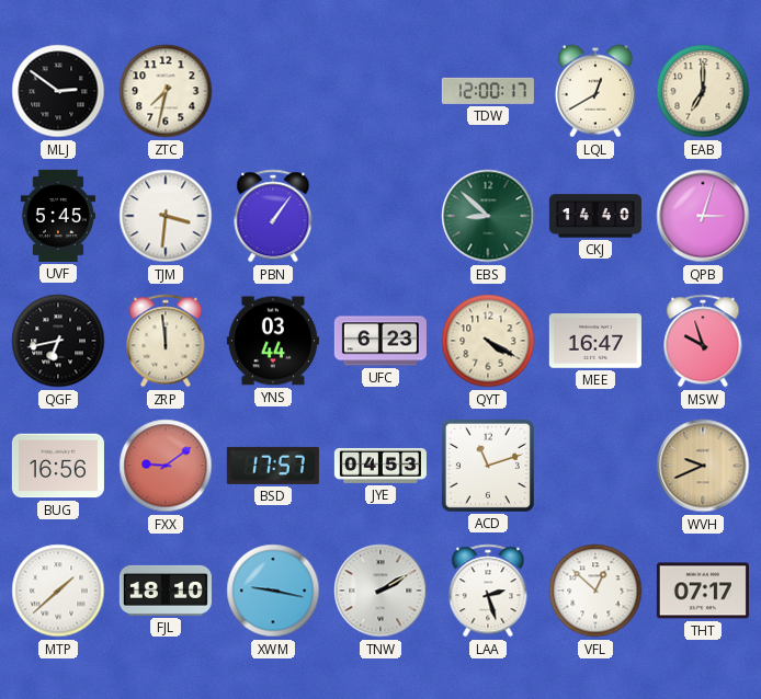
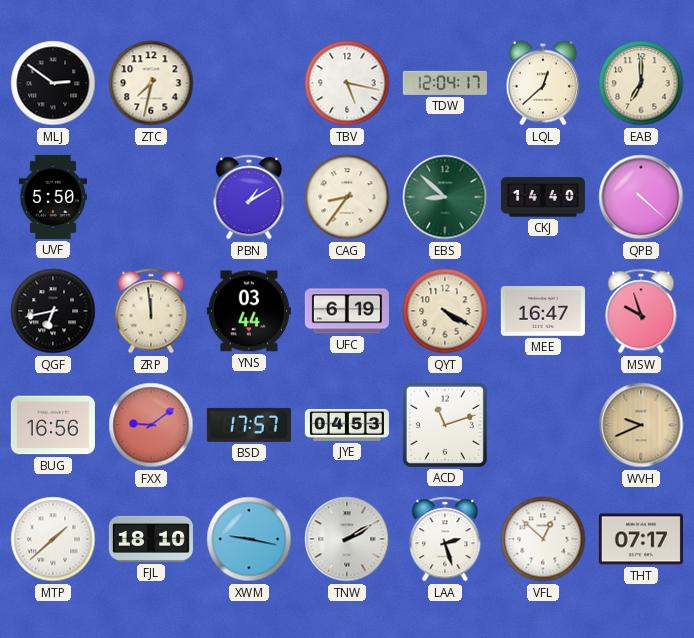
TBV: none -> 5:17 (347, 83)
TDW: 12:00 -> 12:04 (445, 83)
LQL: 12:40 -> 12:38 (543, 83)
UVF: 5:45 -> 5:50 (53, 197)
TJM: 3:31 -> none (166, 216)
PBN: 1:06 -> 1:10 (249, 197)
CAG: none -> 8:36 (347, 197)
QPB: 3:03 -> 4:22 (641, 197)
UFC: 6:23 -> 6:19 (347, 311)
